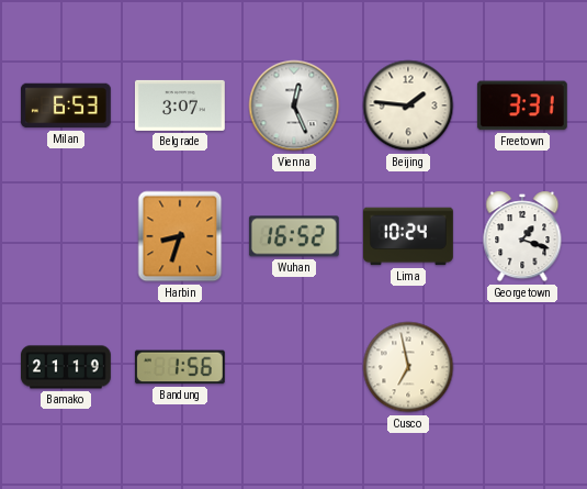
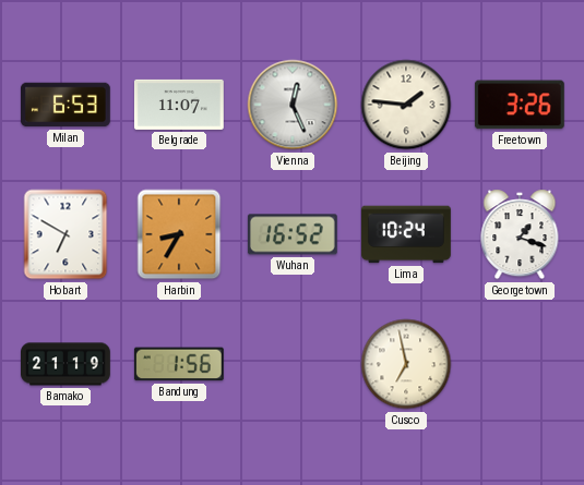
Belgrade: 3:07 -> 11:07 (179, 105)
Freetown: 3:31 -> 3:26 (520, 105)
Hobart: none -> 6:50 (65, 234)
Harbin: 8:33 -> 8:35 (179, 234)
